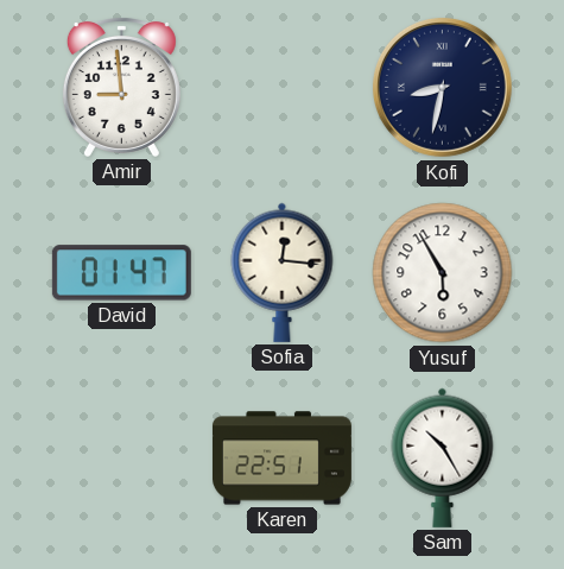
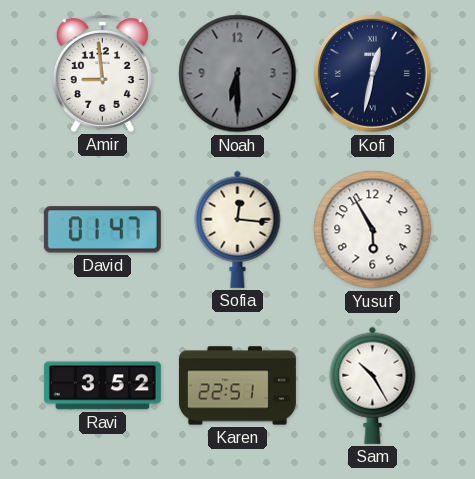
Noah: none -> 6:30 (238, 74)
Kofi: 8:32 -> 12:32 (372, 73)
Ravi: none -> 3:52 (102, 386)
